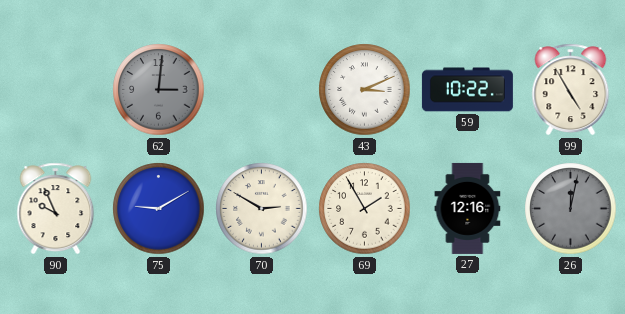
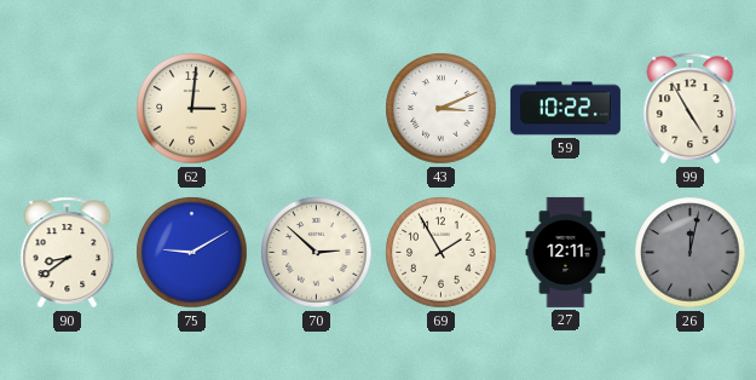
62 dial: grey -> cream (192, 109)
90: 9:56 -> 8:39 (68, 253)
70: 2:50 -> 2:52 (317, 253)
27: 12:16 -> 12:11 (566, 252)
